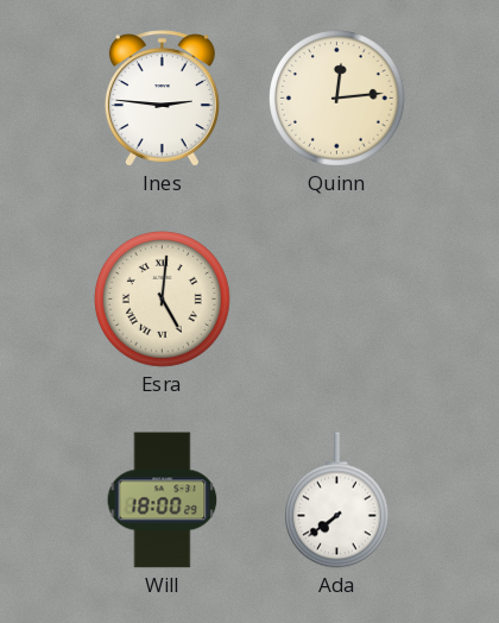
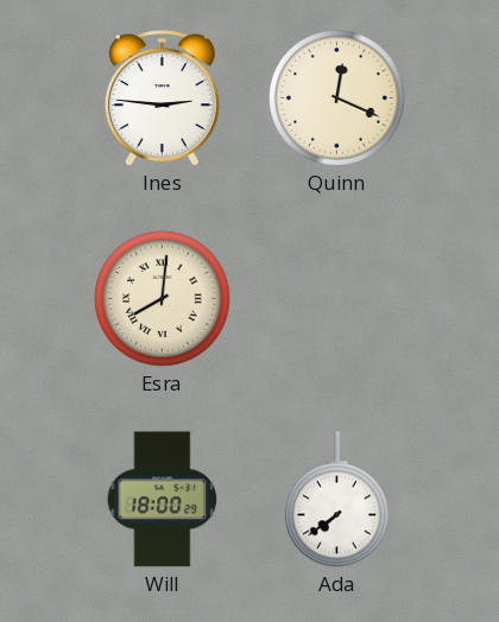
Quinn: 12:14 -> 12:19 (337, 99)
Esra: 5:01 -> 8:01 (163, 299)
